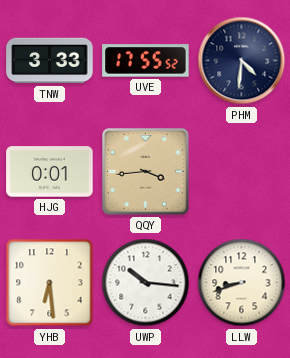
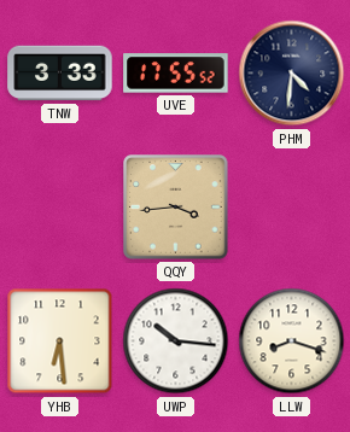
HJG: 0:01 -> none (50, 172)
LLW: 8:42 -> 8:18 (292, 341)
